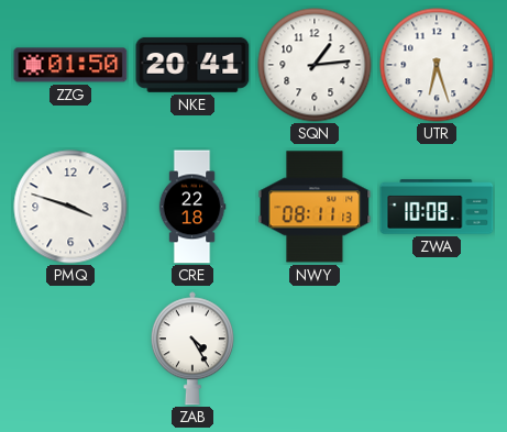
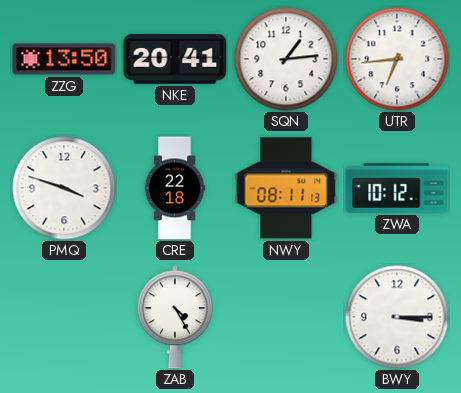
ZZG: 01:50 -> 13:50 (64, 59)
UTR: 6:27 -> 6:44 (397, 59)
ZWA: 10:08 -> 10:12 (397, 188)
BWY: none -> 3:15 (397, 317)
